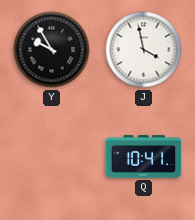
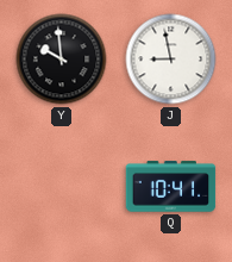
Y: 9:55 -> 9:59 (62, 60)
J: 3:58 -> 8:58 (171, 60)
